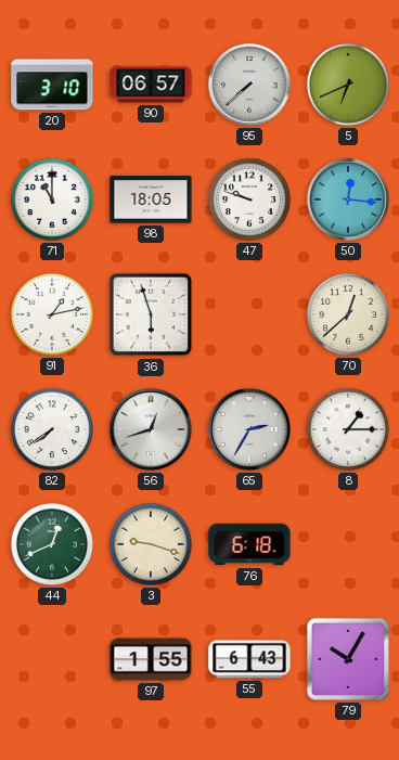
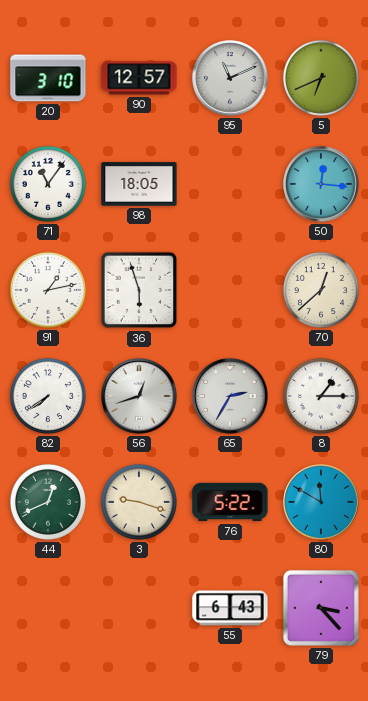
90: 06:57 -> 12:57 (139, 78)
95: 7:38 -> 11:11 (230, 78)
71: 11:00 -> 11:06 (48, 184)
47: 9:48 -> none (249, 199)
76: 6:18 -> 5:22 (230, 502)
80: none -> 11:50 (321, 502)
97: 1:55 -> none (151, 659)
79: 10:05 -> 3:23 (321, 608)
